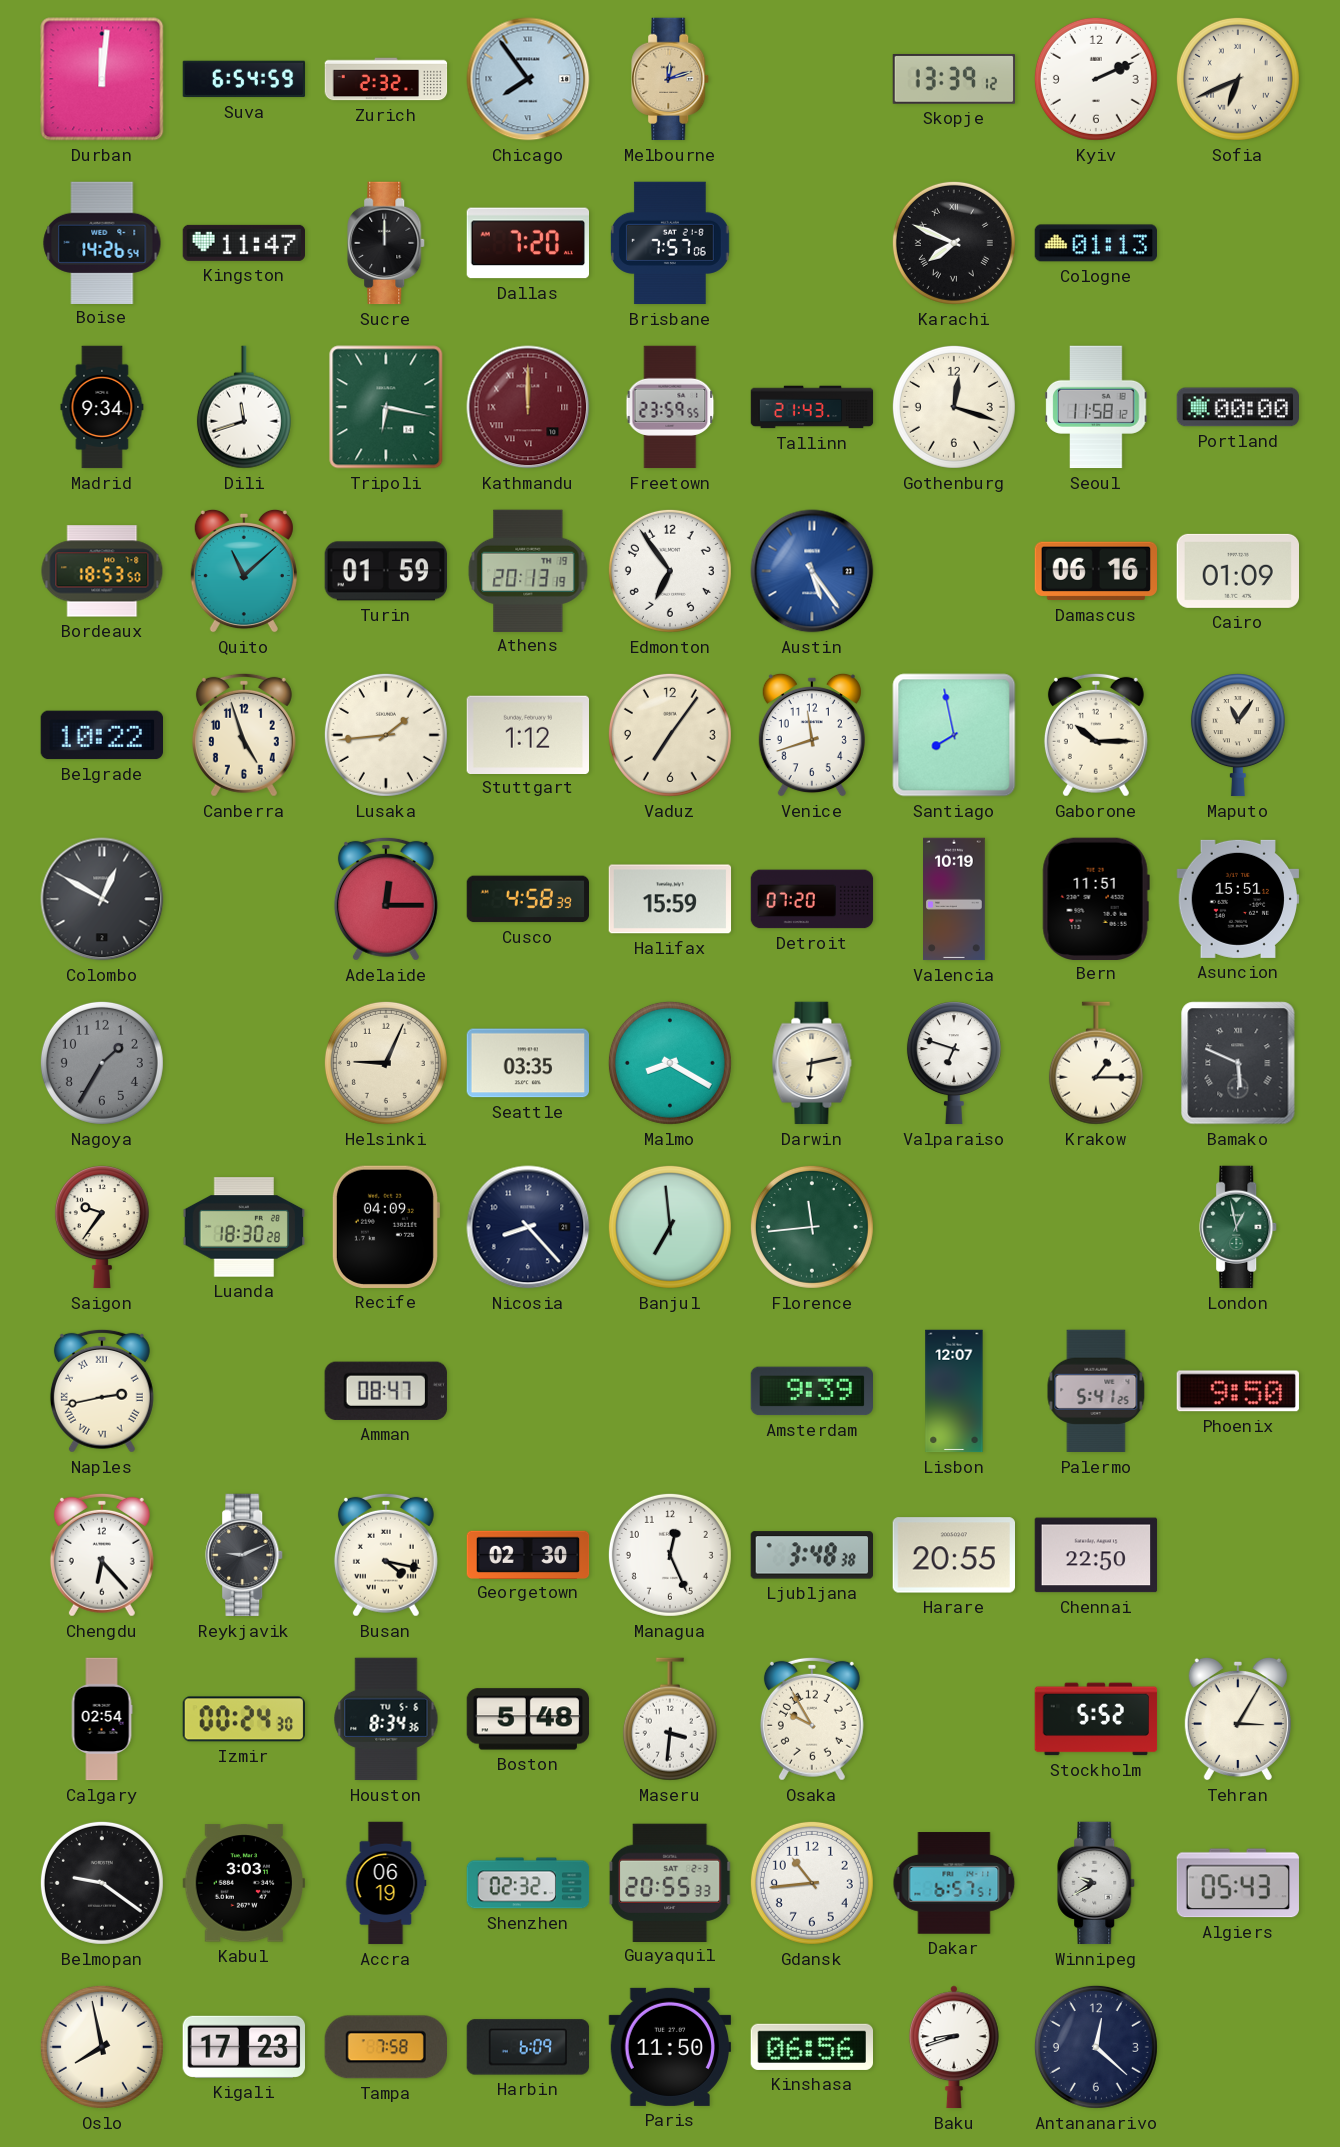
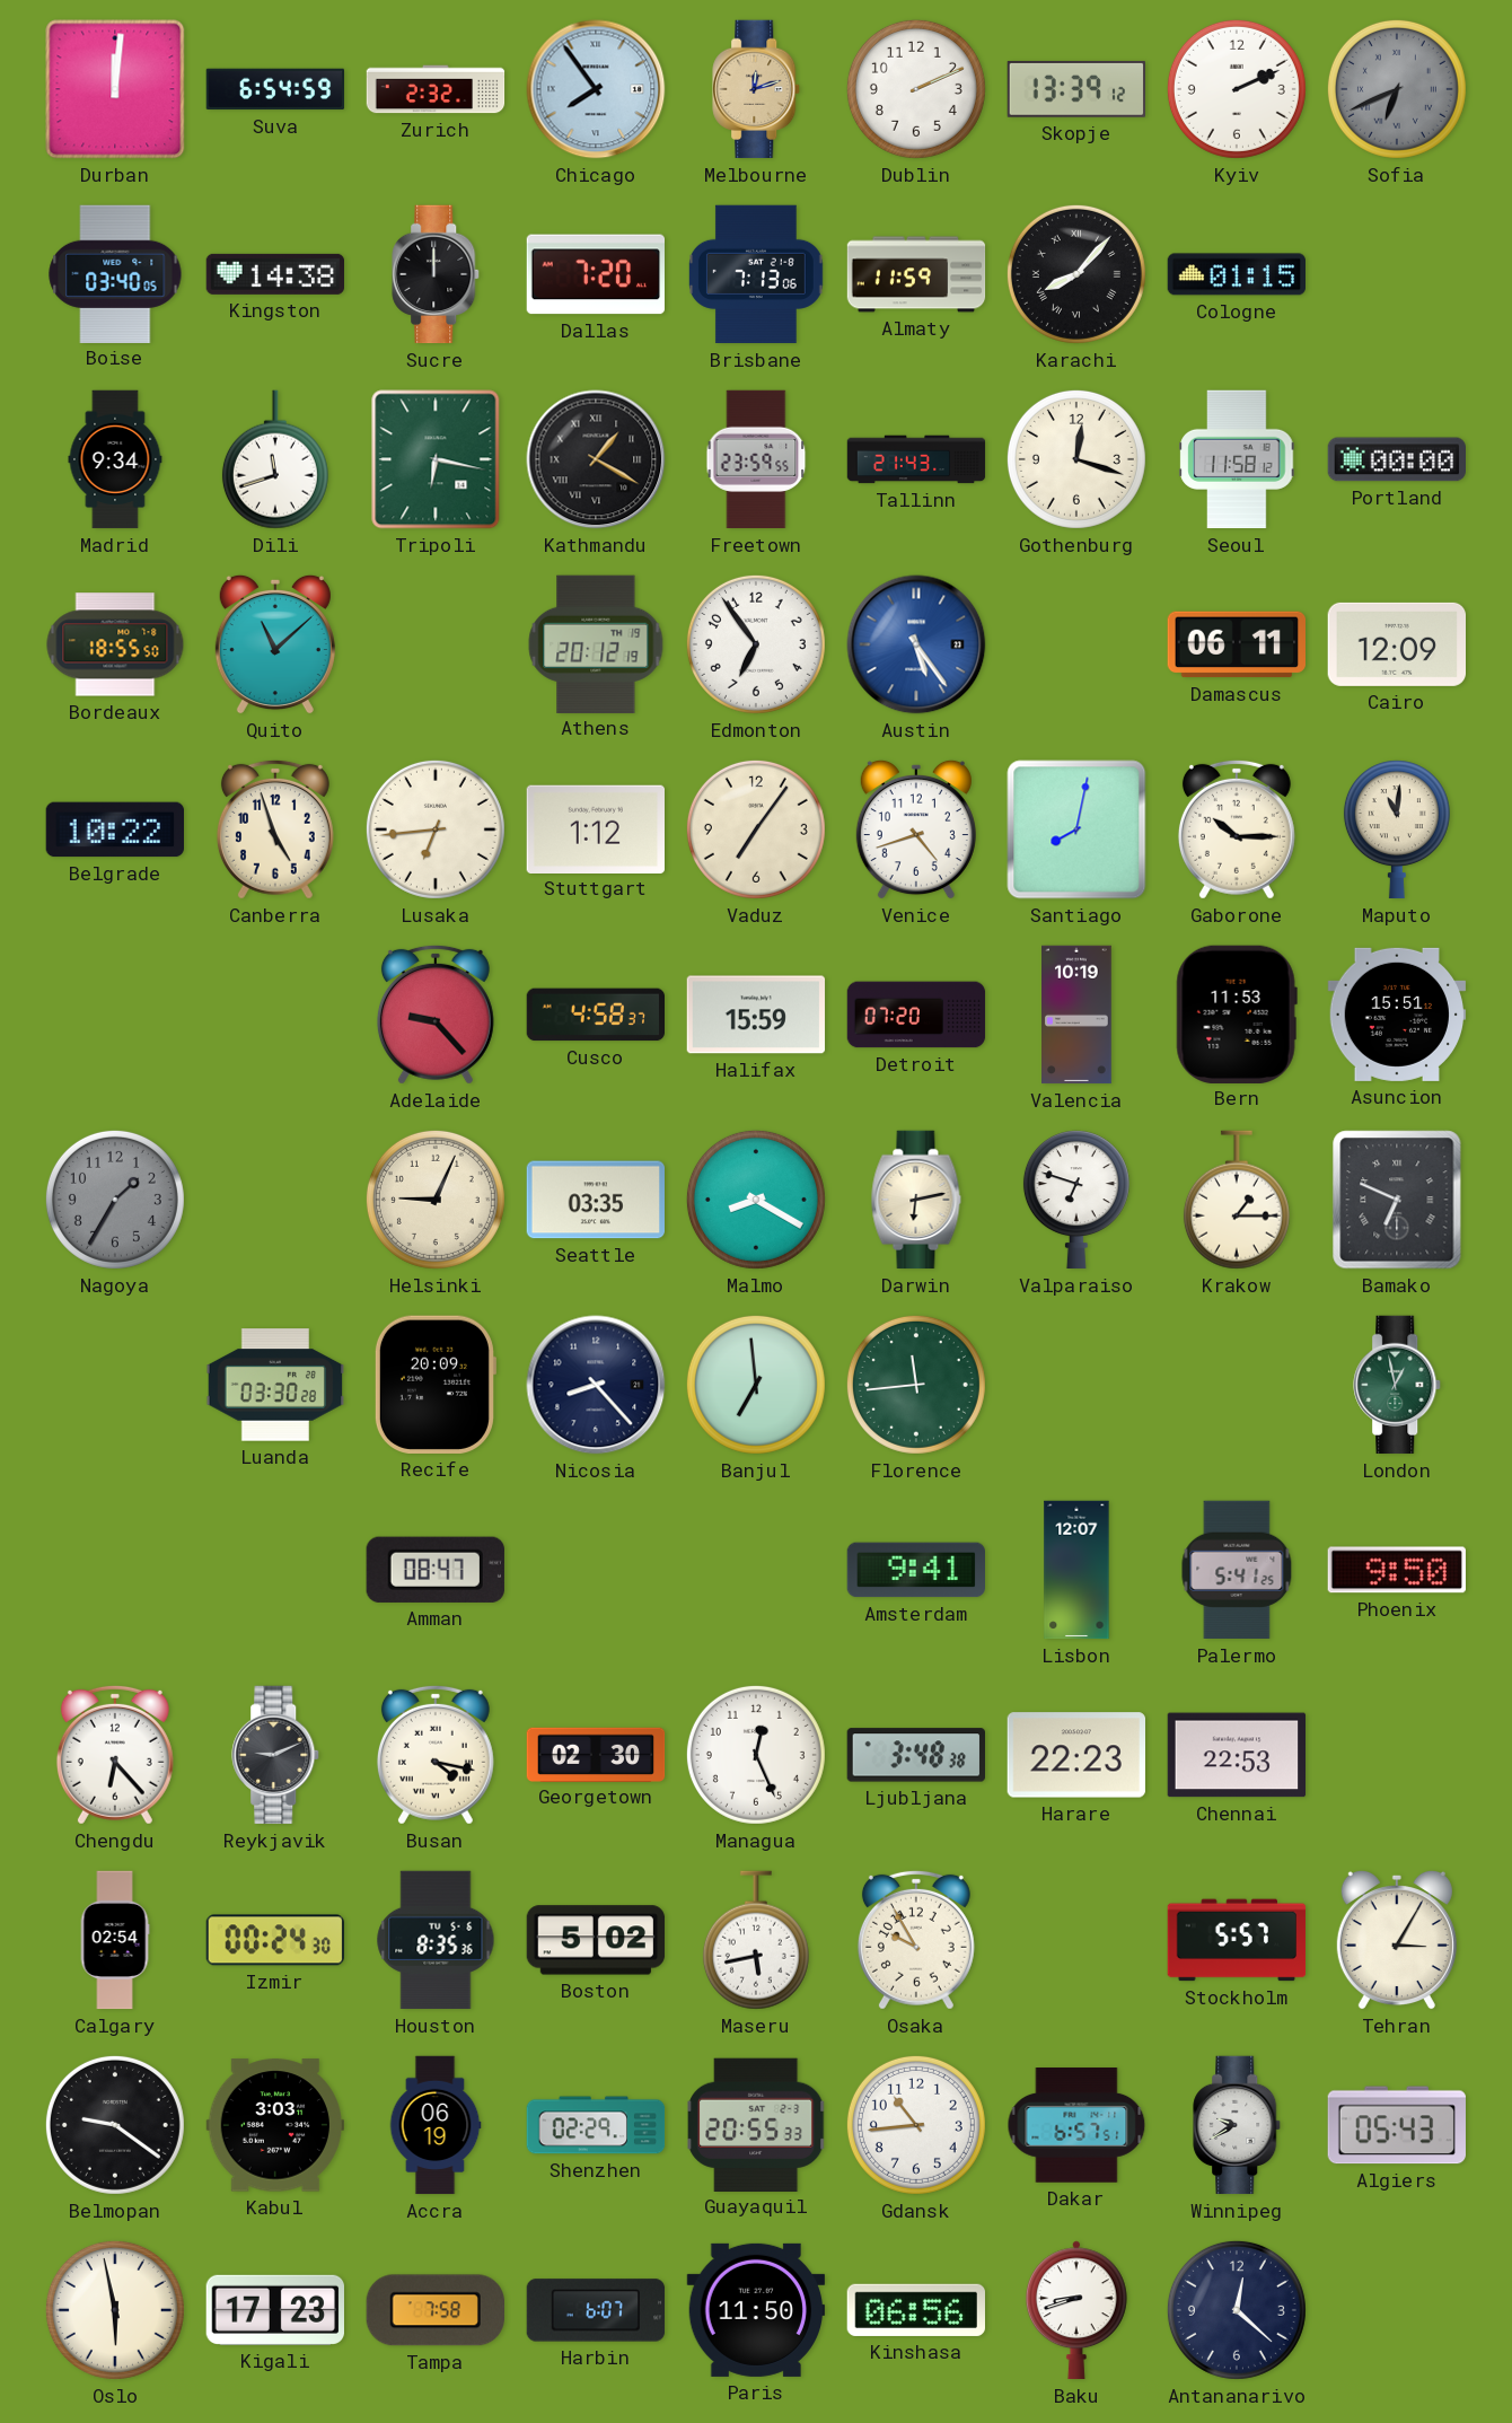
Dublin: none -> 2:11 (916, 89)
Sofia dial: cream -> grey (1397, 89)
Boise: 14:26 -> 03:40 (115, 273)
Kingston: 11:47 -> 14:38 (274, 274)
Brisbane: 7:57 -> 7:13 (756, 274)
Almaty: none -> 11:59 (916, 274)
Karachi: 7:49 -> 8:07 (1076, 274)
Cologne: 01:13 -> 01:15 (1237, 274)
Kathmandu: 12:00 -> 1:20 (596, 459)
Kathmandu dial: burgundy -> black (596, 459)
Bordeaux: 18:53 -> 18:55 (115, 644)
Turin: 01:59 -> none (385, 571)
Athens: 20:13 -> 20:12 (596, 643)
Damascus: 06:16 -> 06:11 (1236, 644)
Cairo: 01:09 -> 12:09 (1396, 644)
Lusaka: 1:44 -> 6:44 (436, 829)
Venice: 11:42 -> 4:42 (916, 829)
Santiago: 7:58 -> 8:02 (1076, 829)
Maputo: 11:06 -> 11:01 (1397, 829)
Colombo: 12:50 -> none (102, 899)
Adelaide: 12:15 -> 9:23 (436, 1015)
Cusco: 4:58:39 -> 4:58:37 (595, 1015)
Bern: 11:51 -> 11:53 (1237, 1013)
Bamako: 5:49 -> 6:49 (1397, 1200)
Saigon: 9:36 -> none (102, 1227)
Luanda: 18:30 -> 03:30 (275, 1385)
Recife: 04:09 -> 20:09 (434, 1385)
Naples: 2:43 -> none (102, 1391)
Amsterdam: 9:39 -> 9:41 (915, 1570)
Harare: 20:55 -> 22:23 (1075, 1755)
Chennai: 22:50 -> 22:53 (1237, 1755)
Houston: 8:34 -> 8:35 (436, 1940)
Boston: 5:48 -> 5:02 (596, 1940)
Maseru: 3:31 -> 5:43 (756, 1940)
Stockholm: 5:52 -> 5:57 (1237, 1940)
Shenzhen: 02:32 -> 02:29 (596, 2125)
Oslo: 7:58 -> 5:58 (115, 2310)
Harbin: 6:09 -> 6:07 (596, 2310)
